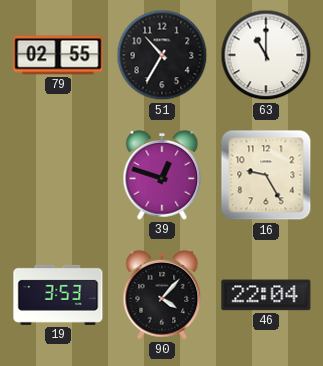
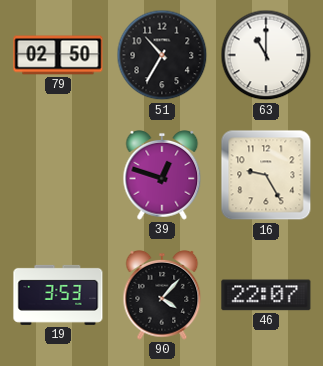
79: 02:55 -> 02:50 (58, 55)
46: 22:04 -> 22:07 (266, 295)
